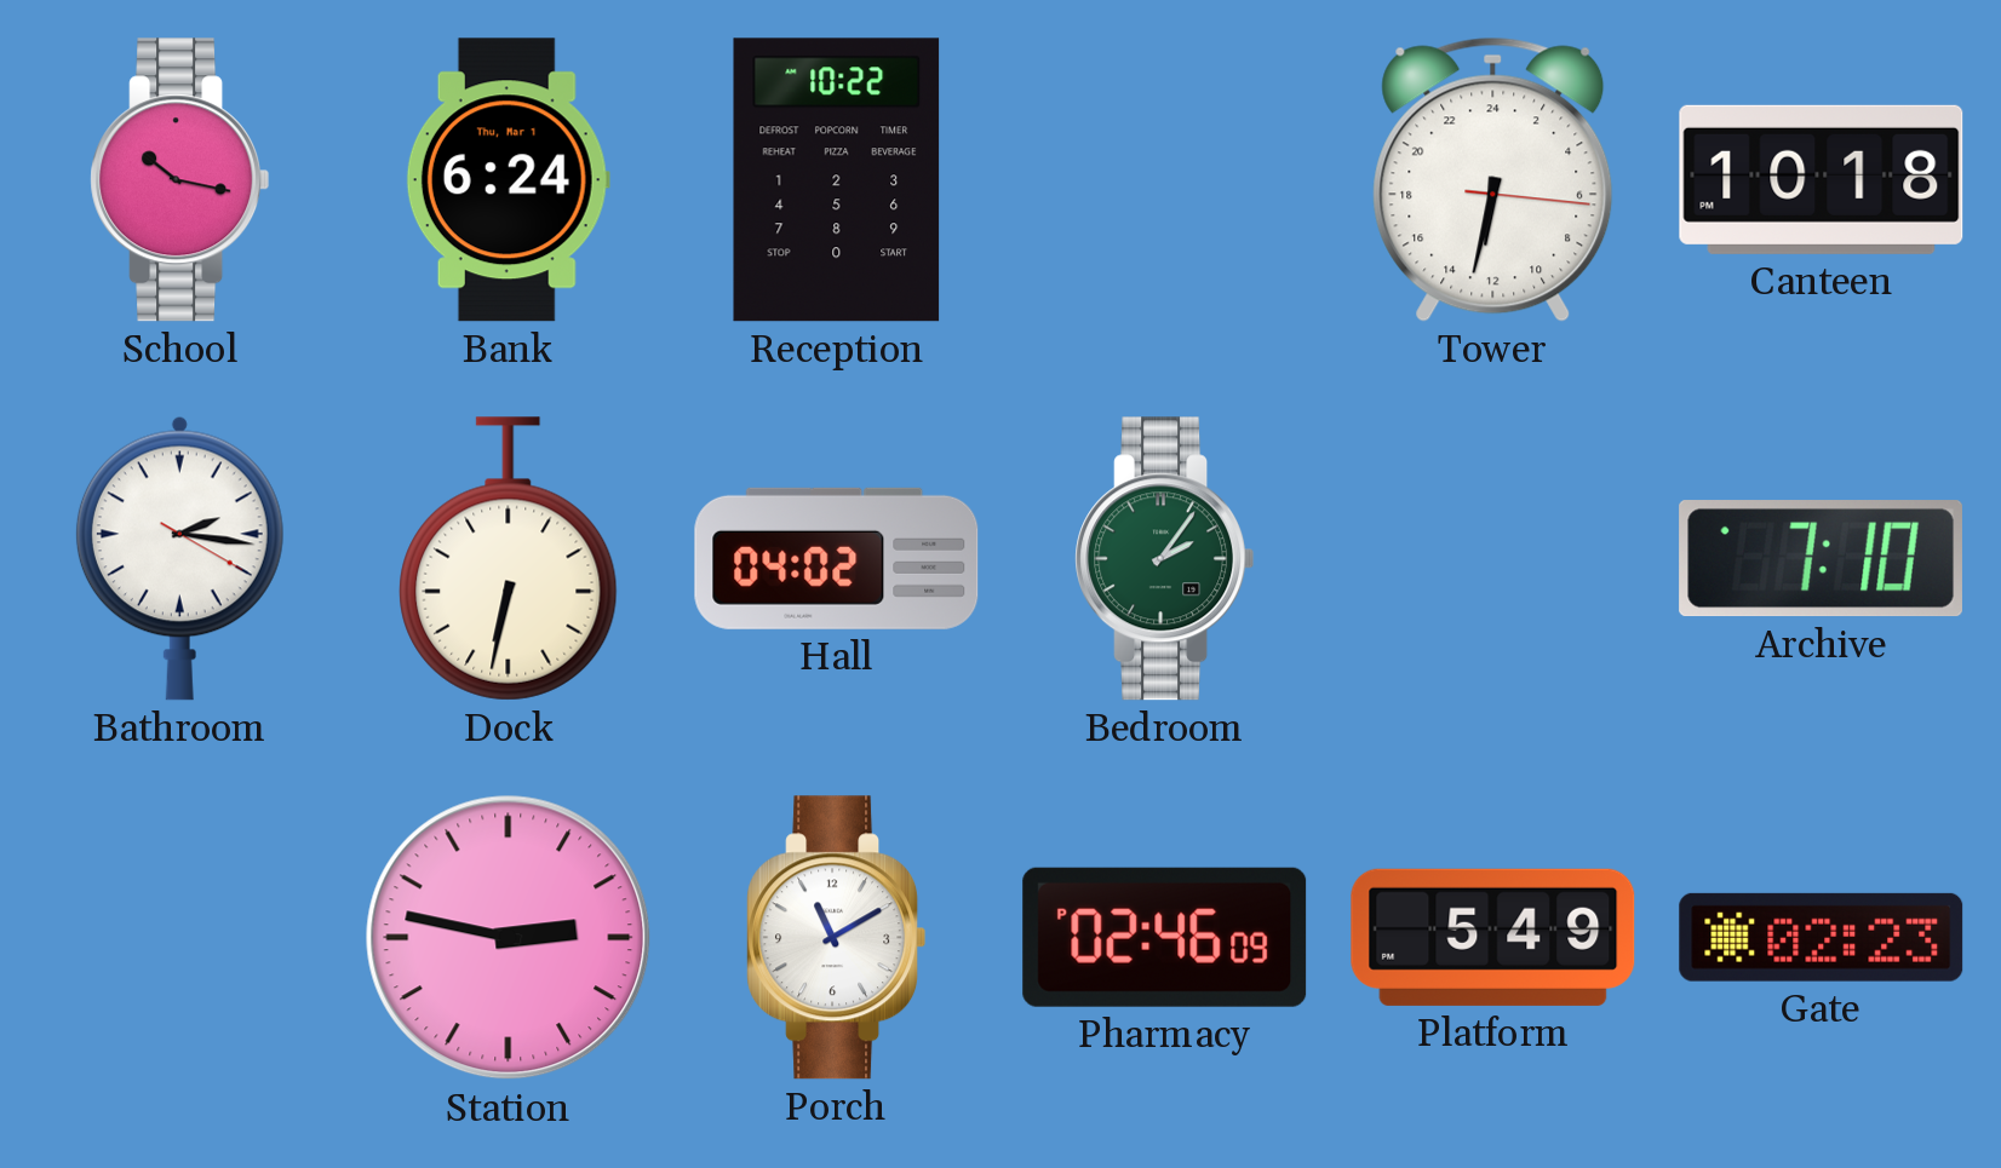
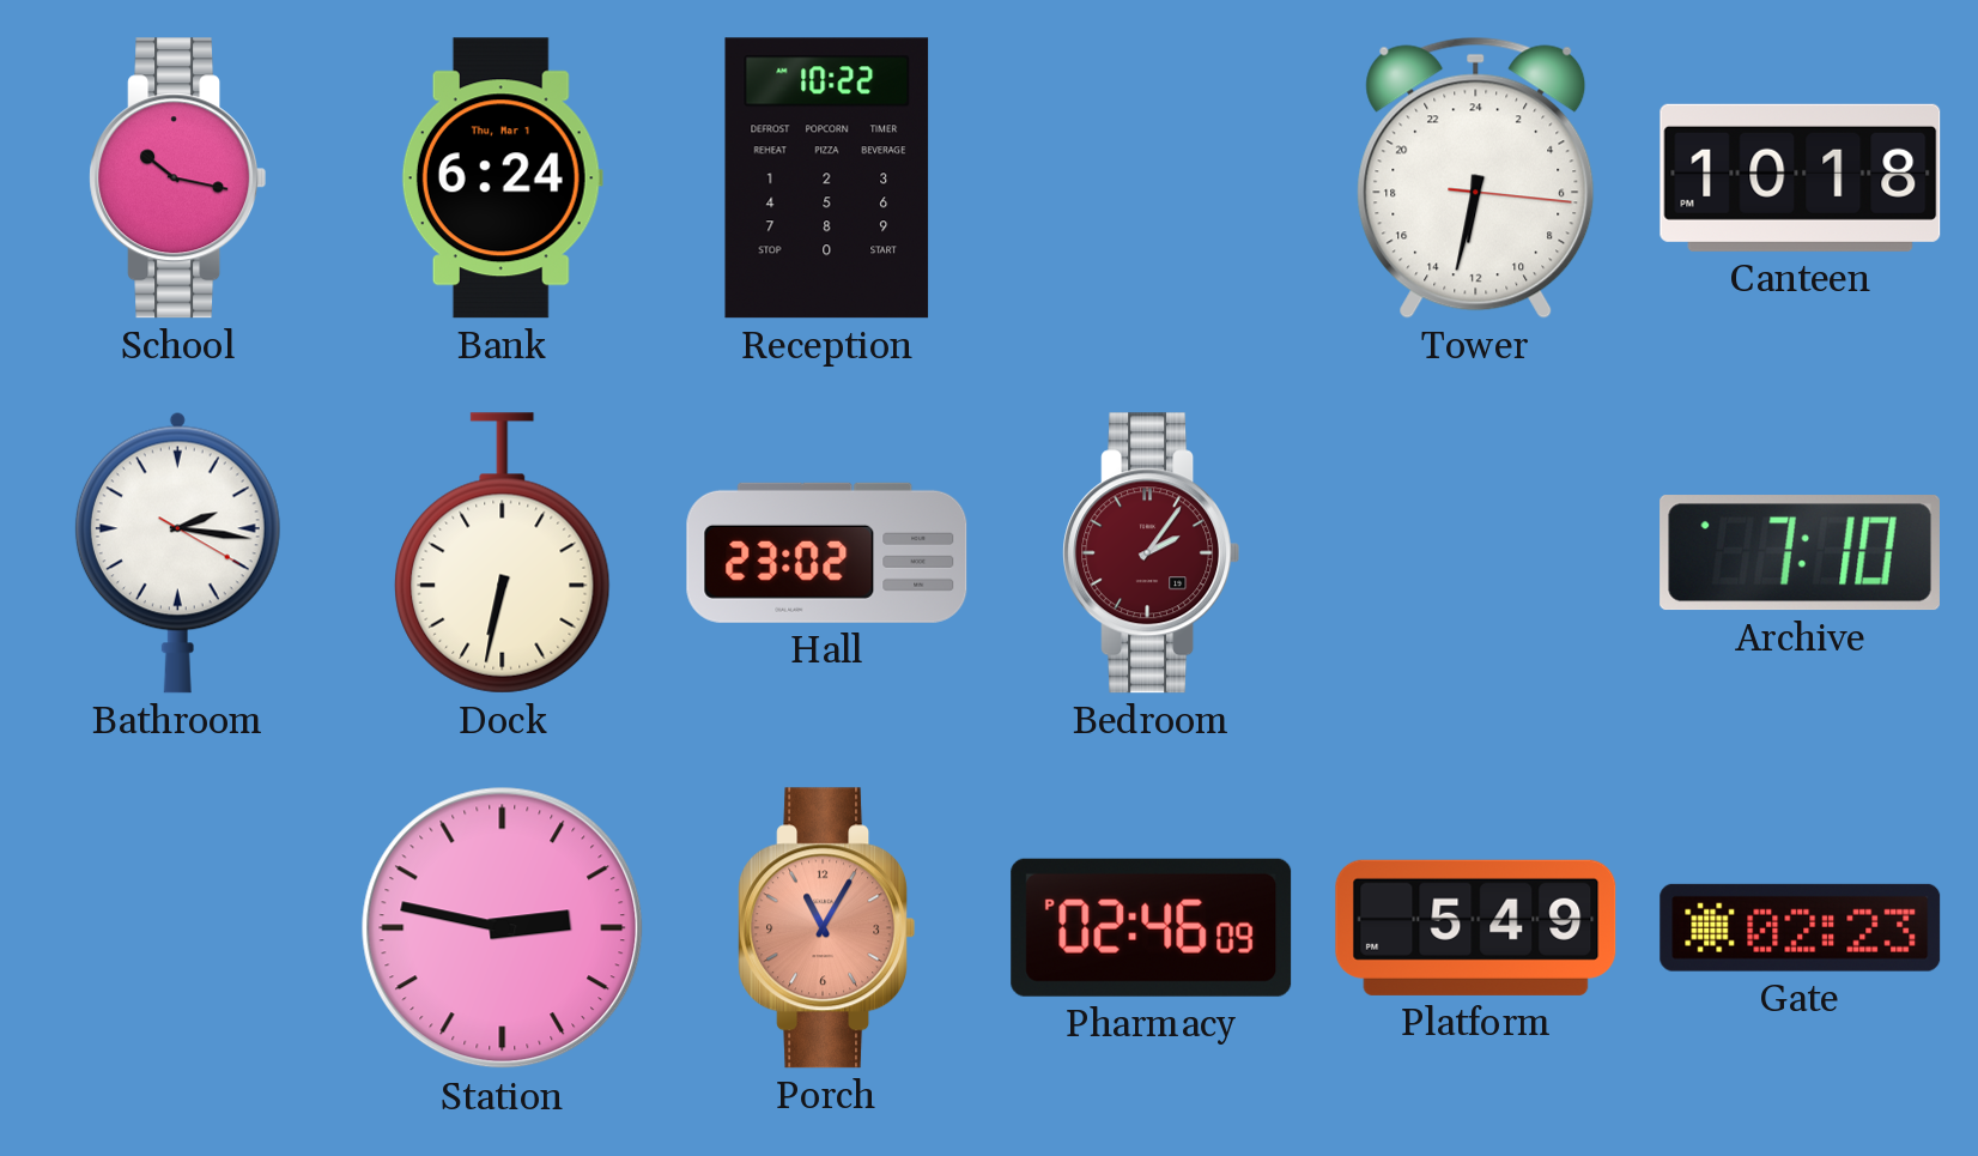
Hall: 04:02 -> 23:02 (827, 552)
Bedroom dial: green -> burgundy (1152, 553)
Porch: 11:10 -> 11:05 (827, 928)
Porch dial: white -> salmon (827, 928)
